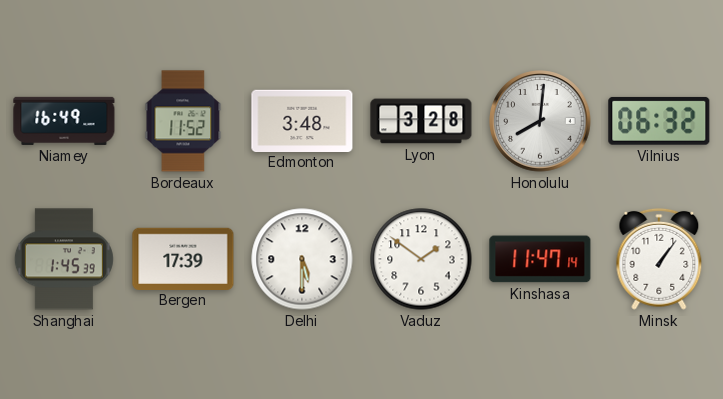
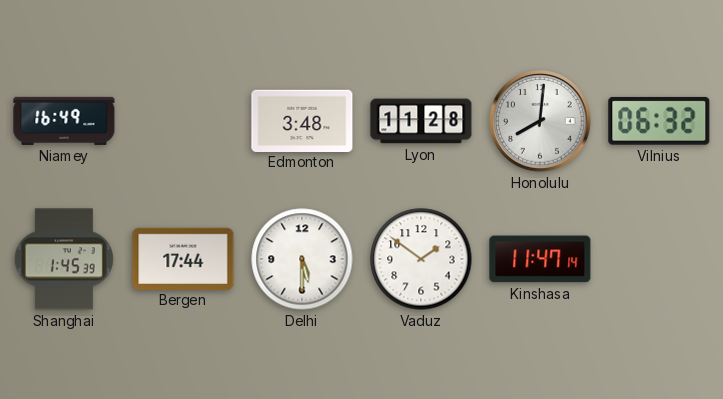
Bordeaux: 11:52 -> none (183, 121)
Lyon: 3:28 -> 11:28 (421, 121)
Bergen: 17:39 -> 17:44 (183, 258)
Minsk: 1:06 -> none (659, 259)
